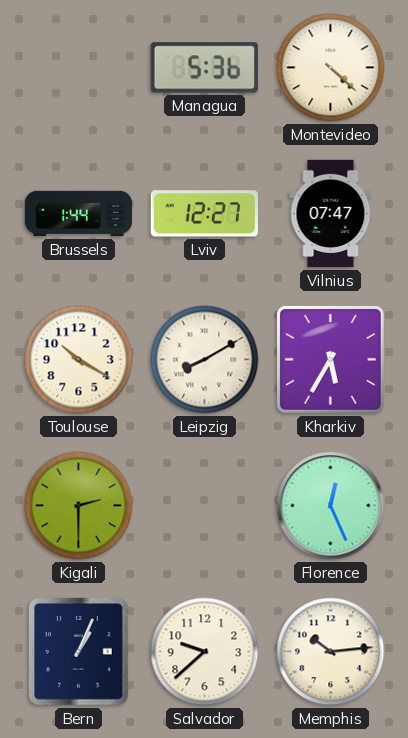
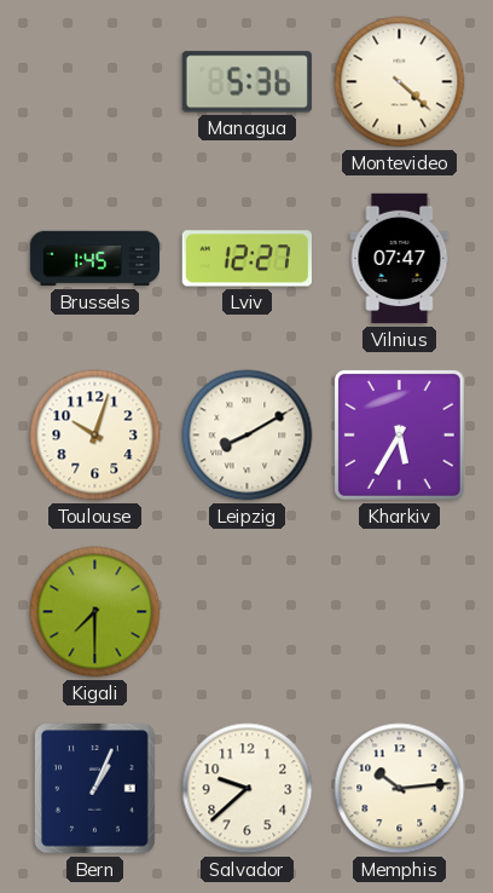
Brussels: 1:44 -> 1:45 (95, 259)
Toulouse: 10:20 -> 10:03 (95, 436)
Kigali: 2:30 -> 7:30 (95, 612)
Florence: 12:26 -> none (331, 506)
